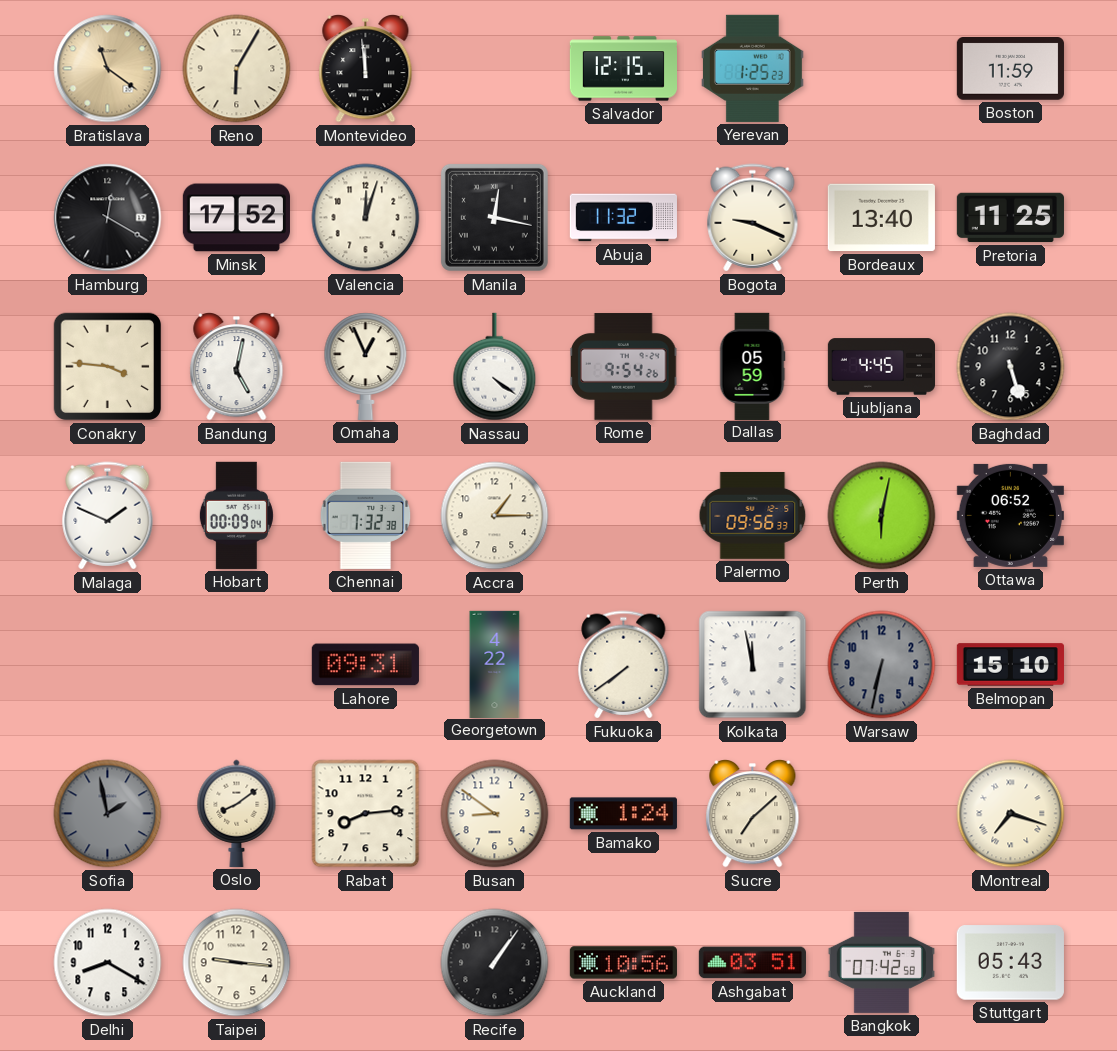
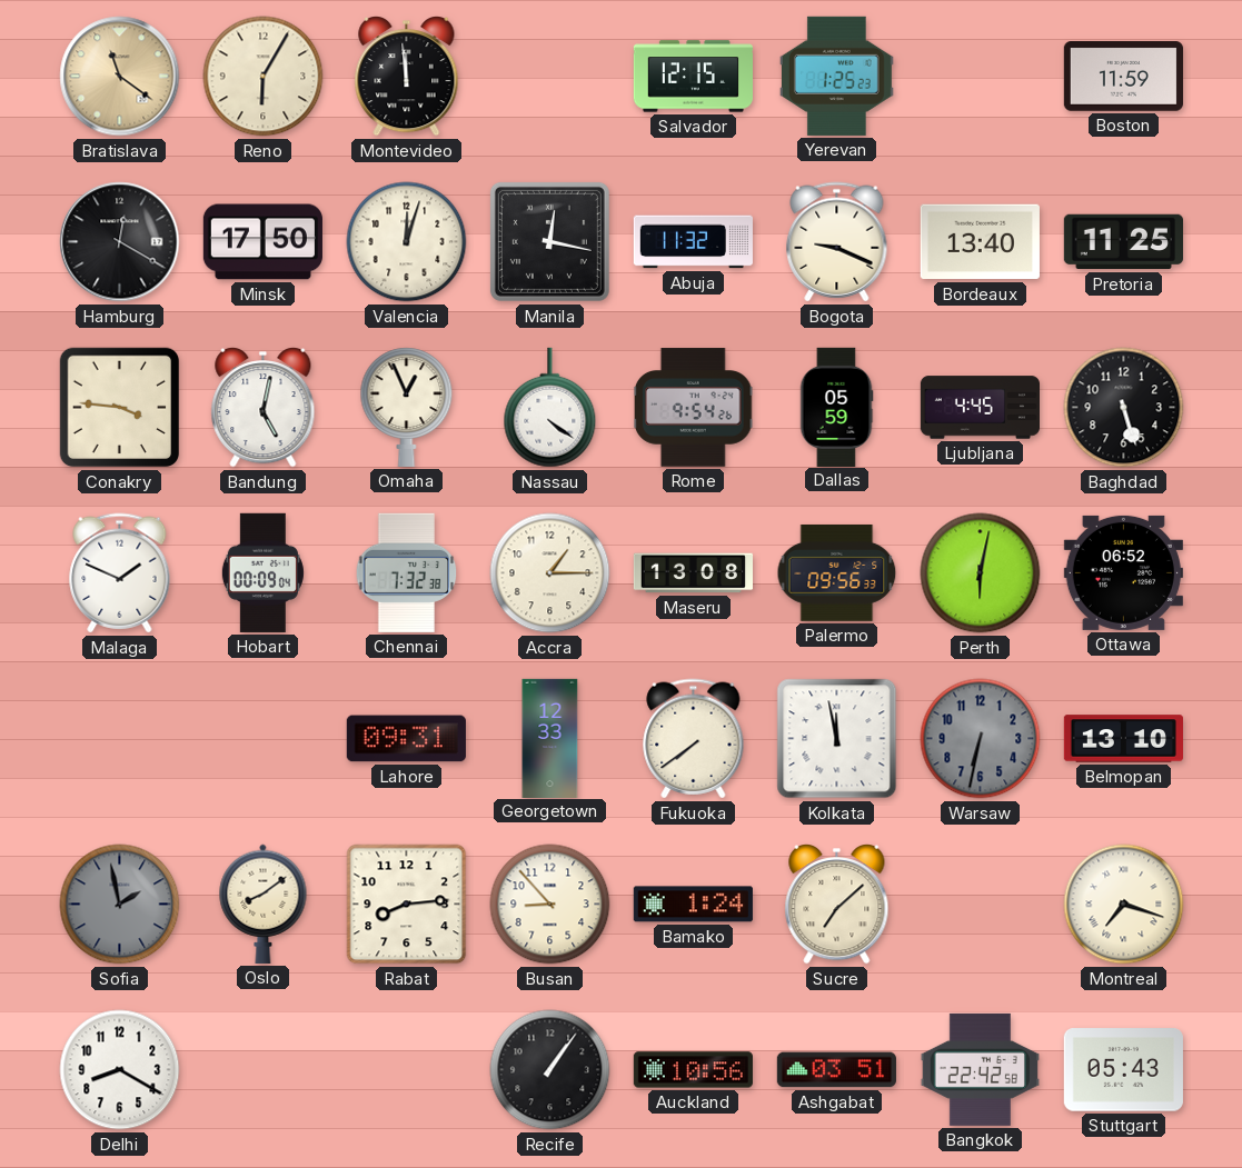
Minsk: 17:52 -> 17:50 (262, 242)
Maseru: none -> 13:08 (693, 573)
Georgetown: 4:22 -> 12:33 (550, 738)
Belmopan: 15:10 -> 13:10 (1123, 739)
Busan: 8:51 -> 8:53 (550, 905)
Taipei: 9:16 -> none (237, 963)
Bangkok: 07:42 -> 22:42 (980, 1069)
